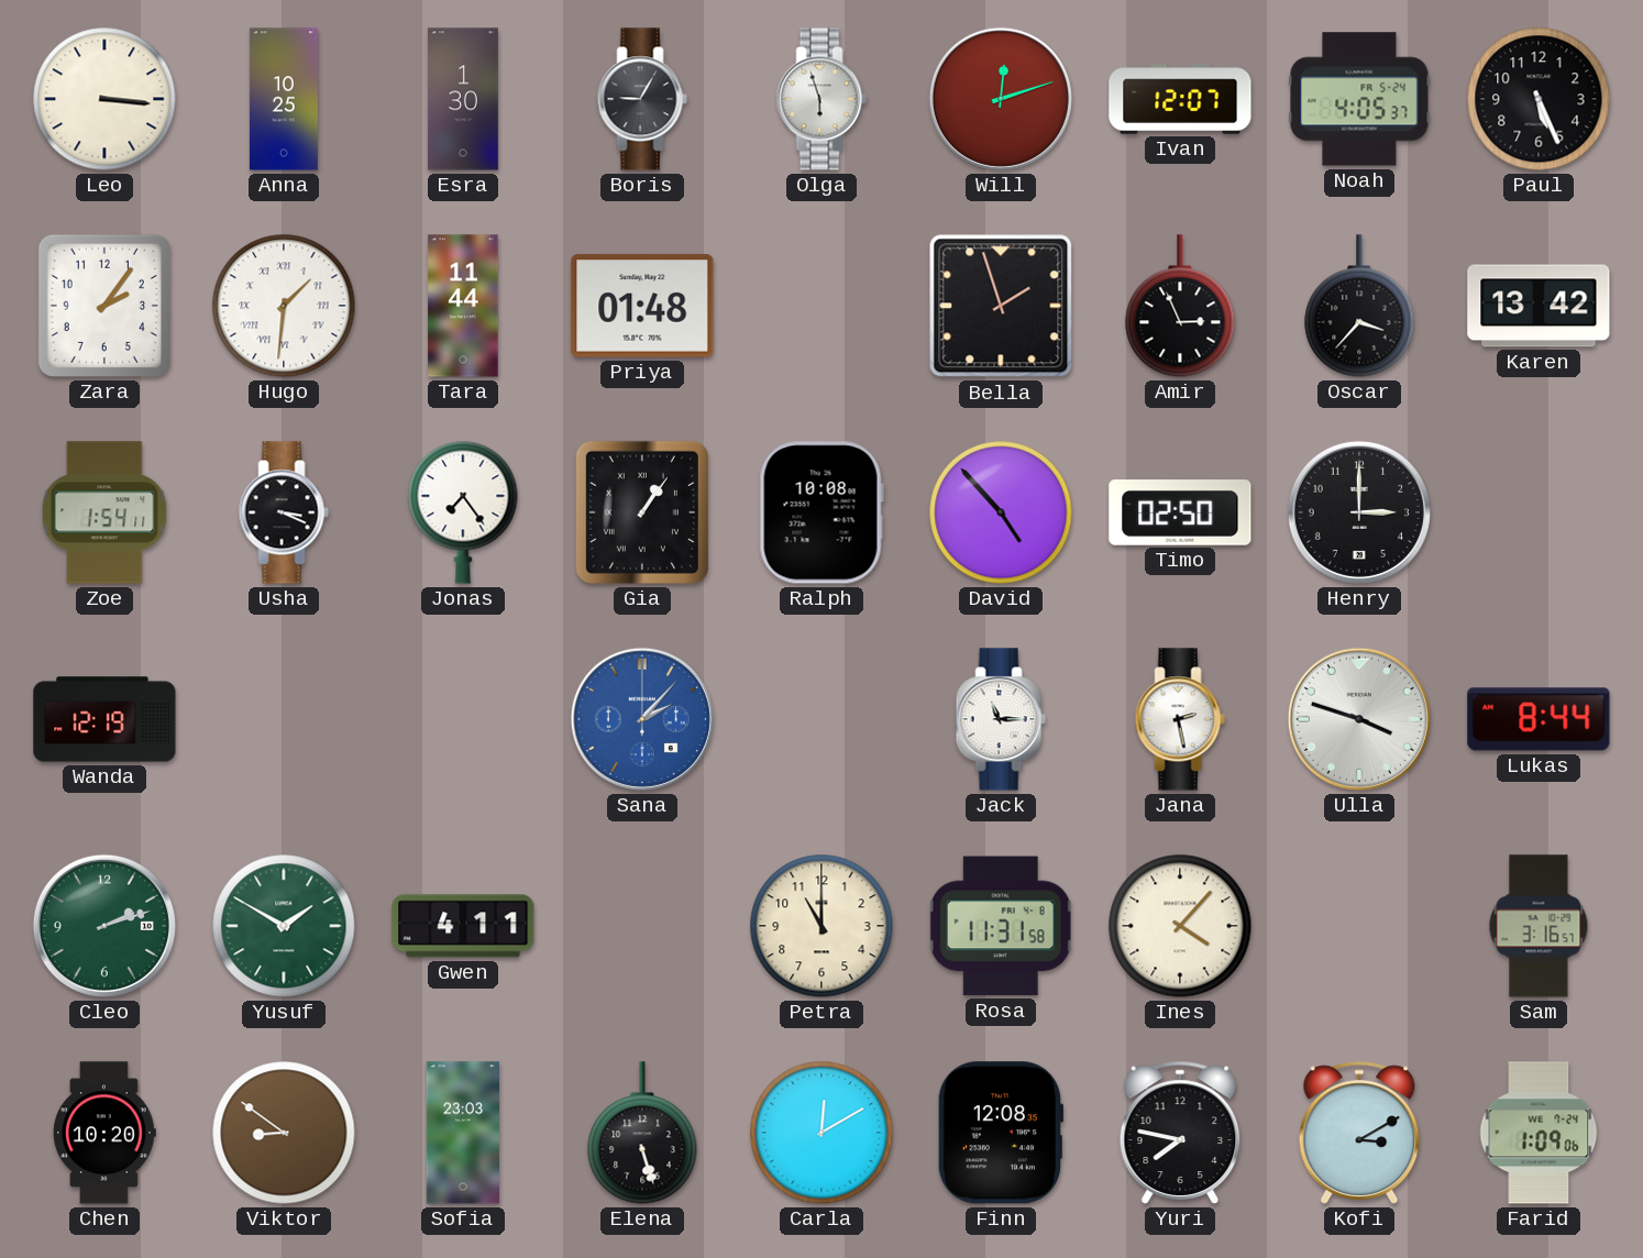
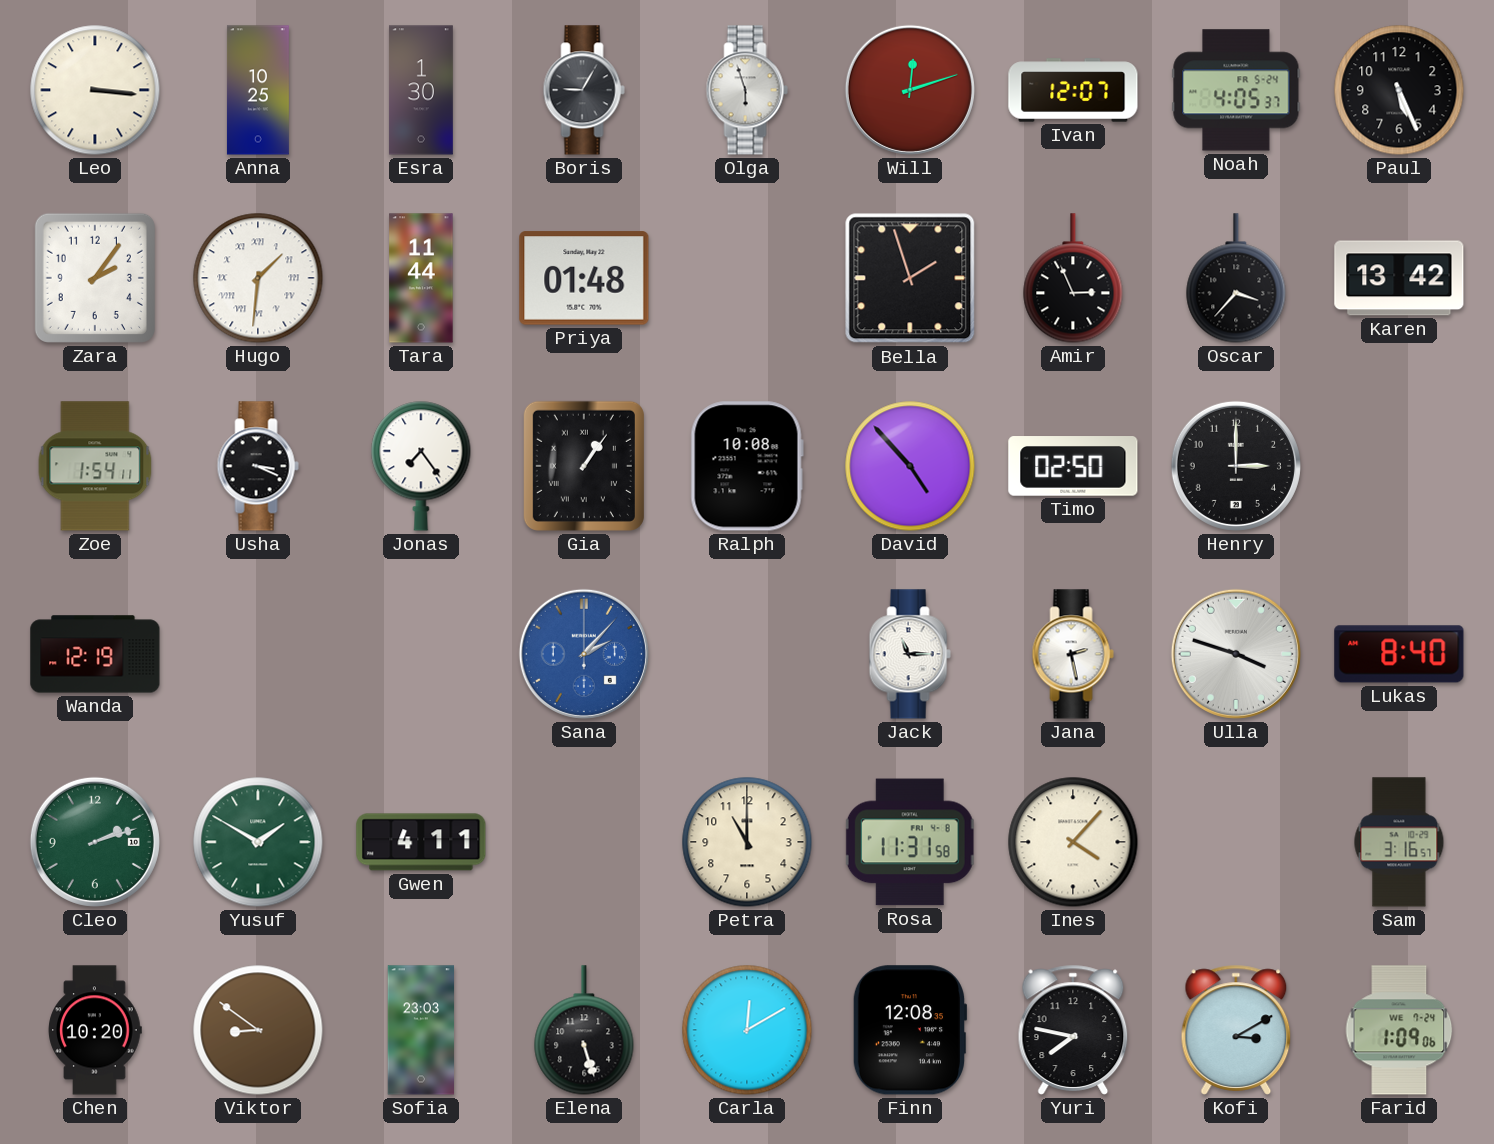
Lukas: 8:44 -> 8:40 (1399, 654)
